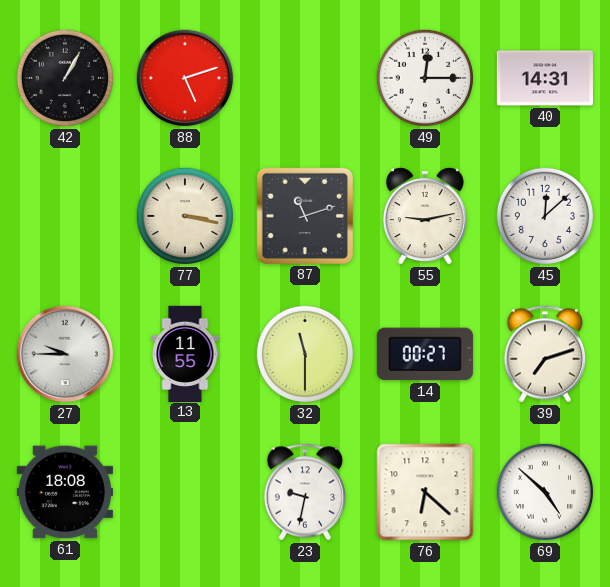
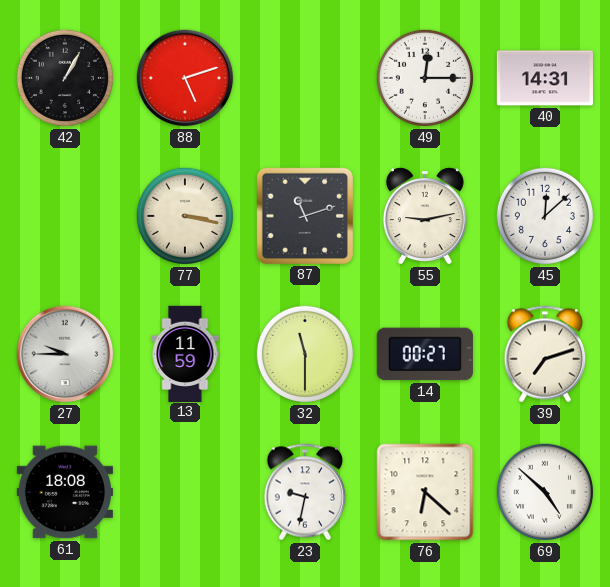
13: 11:55 -> 11:59 (185, 353)
